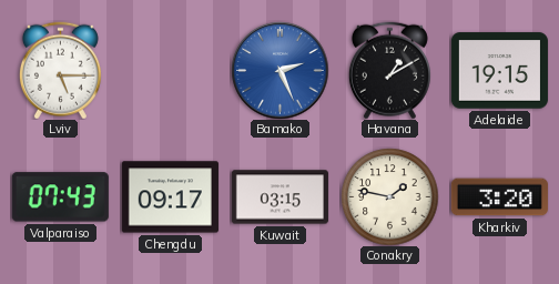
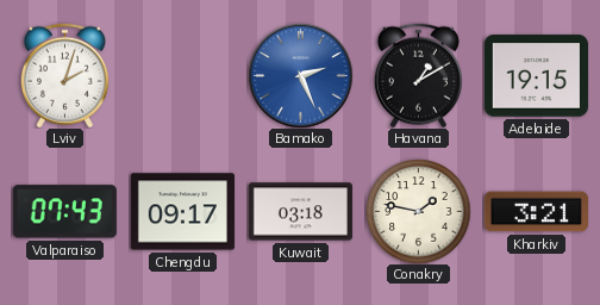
Lviv: 5:15 -> 2:03 (64, 75)
Kuwait: 03:15 -> 03:18 (300, 212)
Kharkiv: 3:20 -> 3:21 (536, 212)
